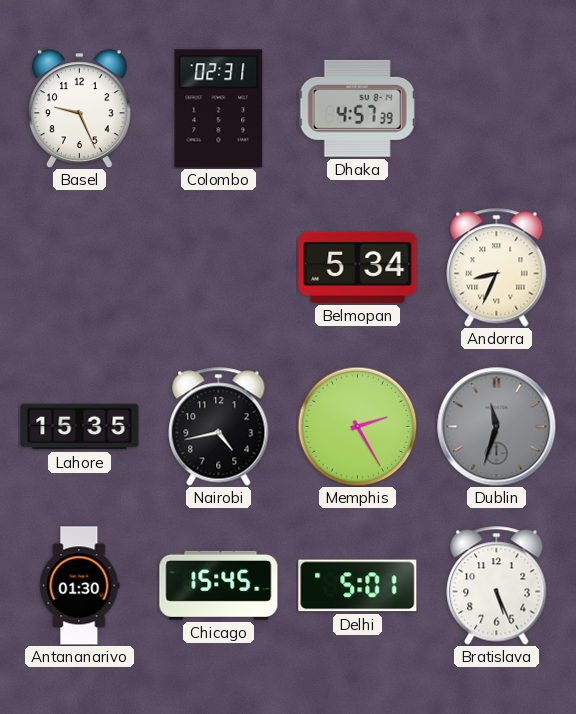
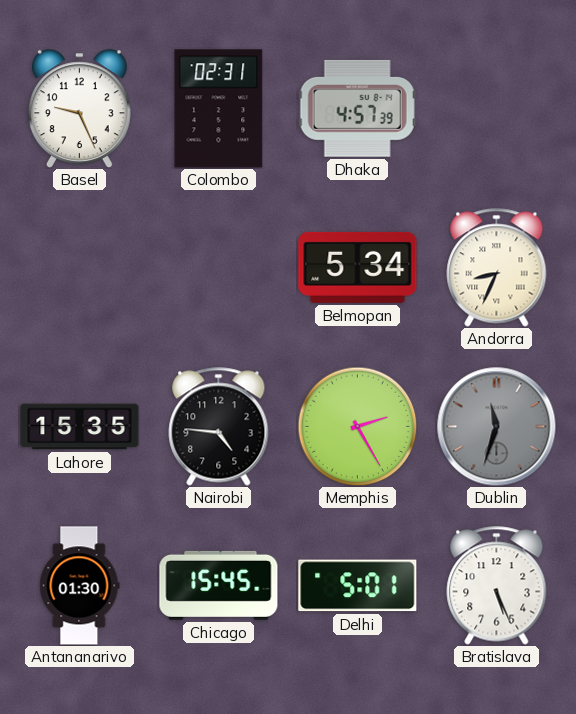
Nairobi: 4:43 -> 4:46 (219, 427)
